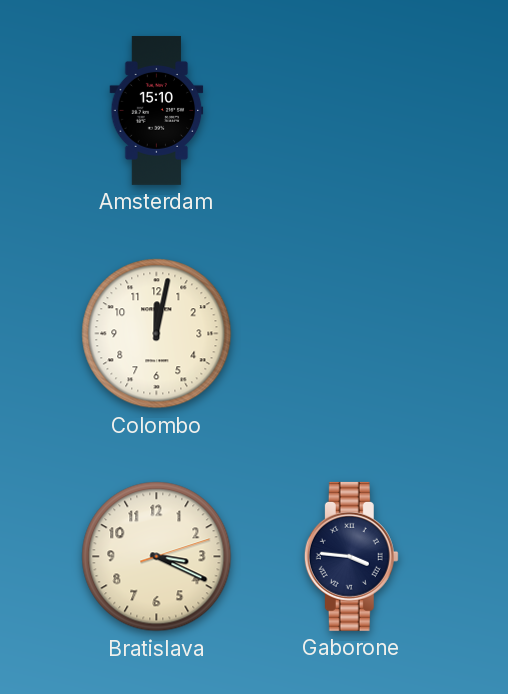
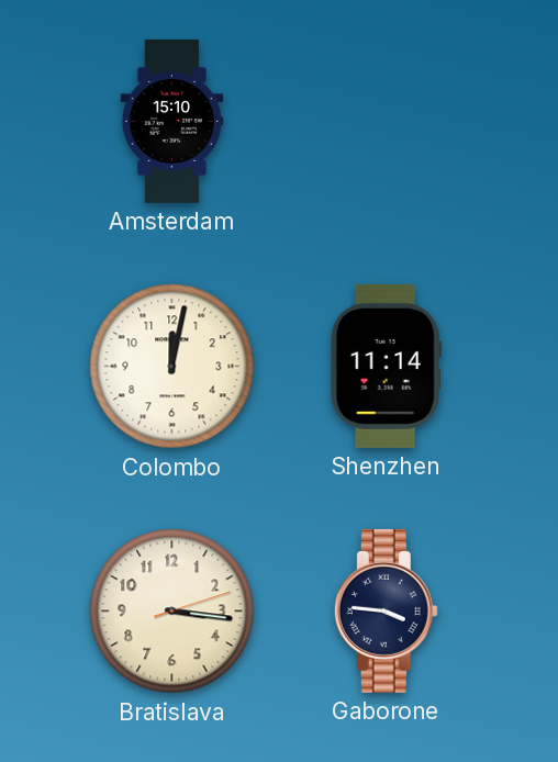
Shenzhen: none -> 11:14 (386, 366)
Bratislava: 3:19 -> 3:16 (172, 612)
